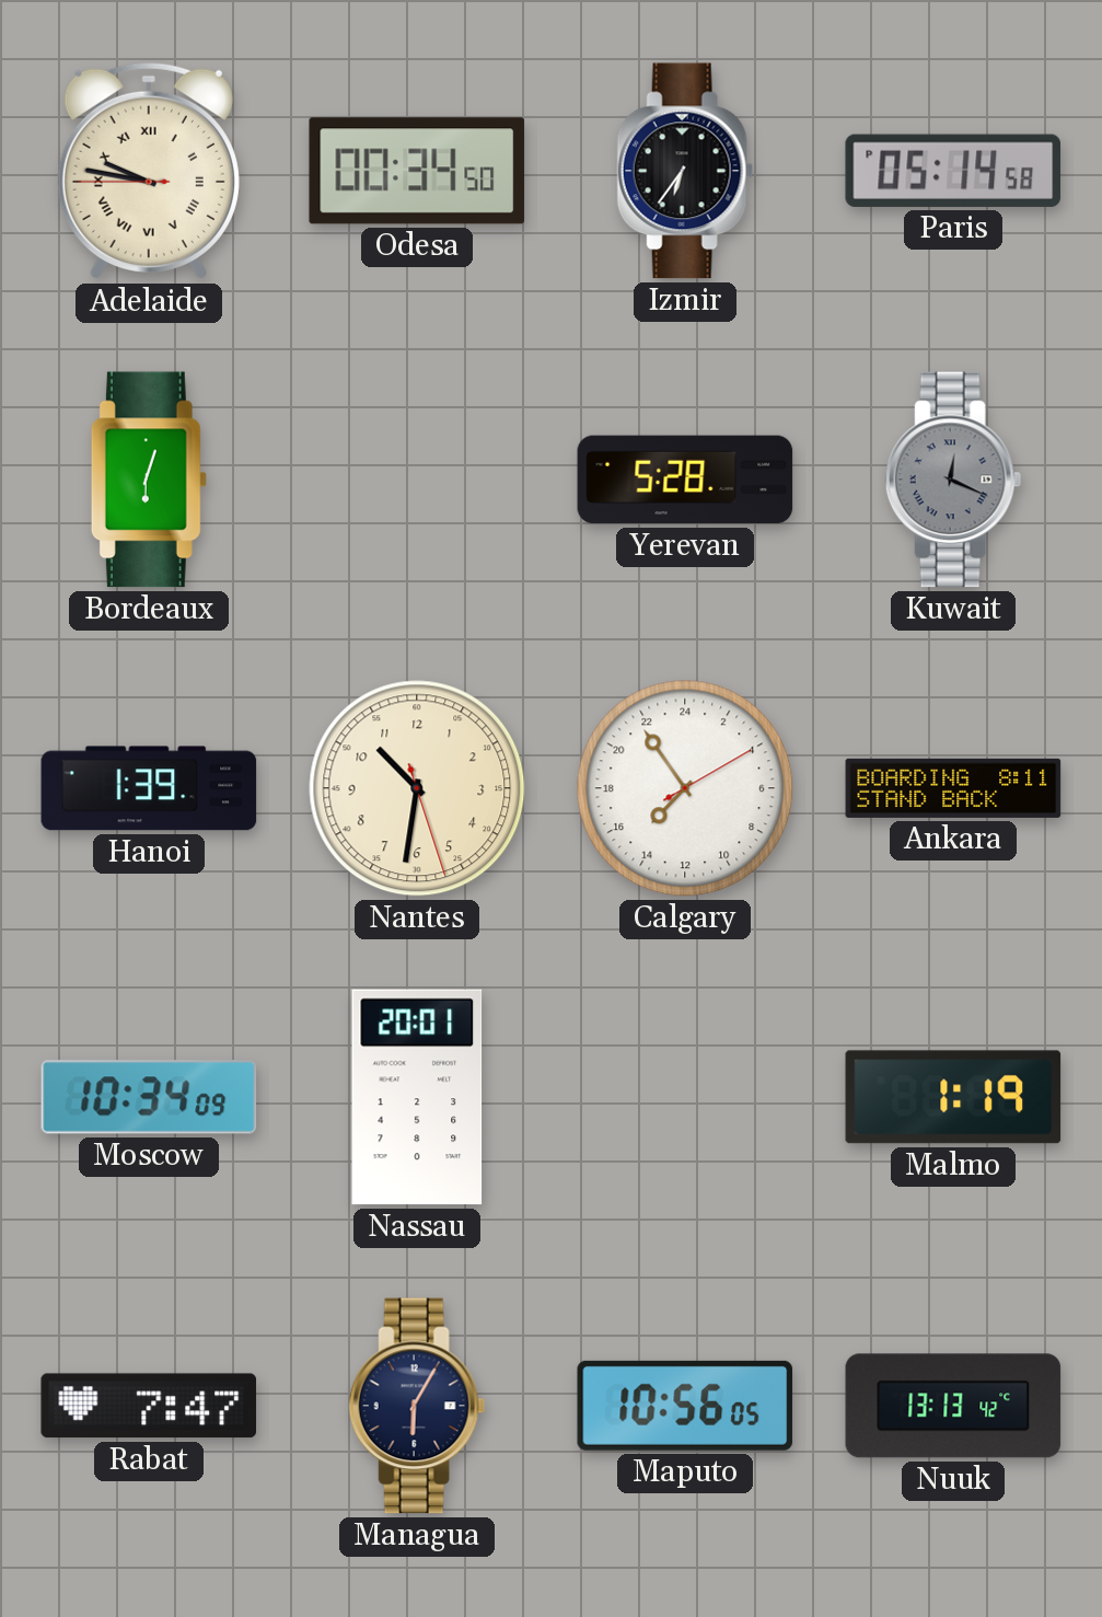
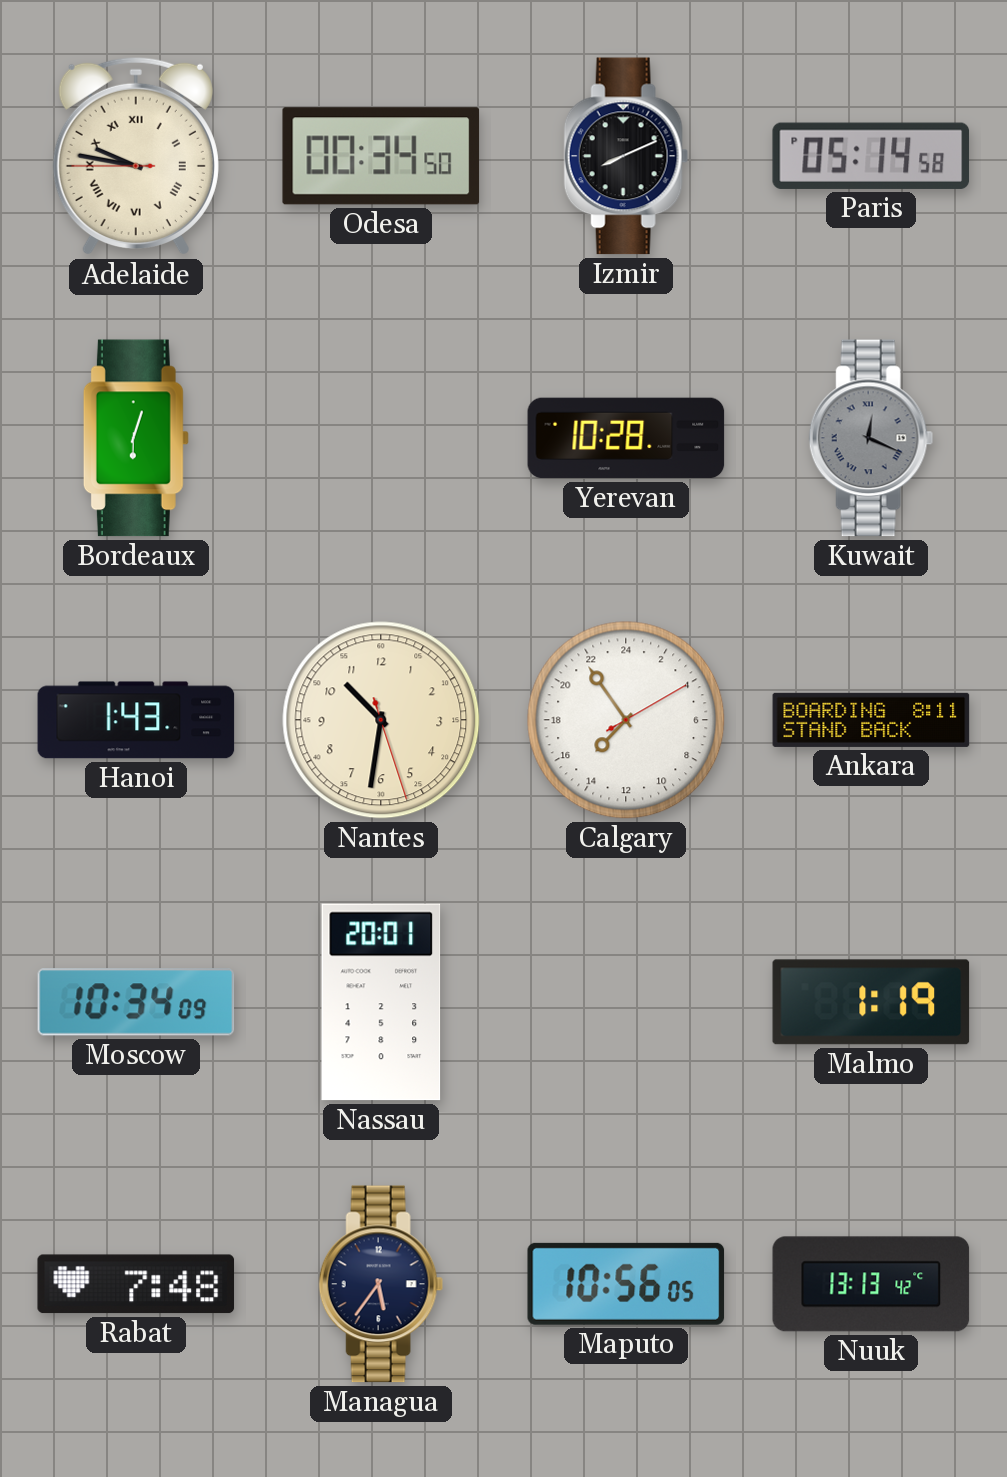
Izmir: 6:36 -> 8:11 (626, 156)
Yerevan: 5:28 -> 10:28 (626, 438)
Hanoi: 1:39 -> 1:43 (136, 720)
Rabat: 7:47 -> 7:48 (136, 1284)
Managua: 6:05 -> 5:36 (381, 1284)
